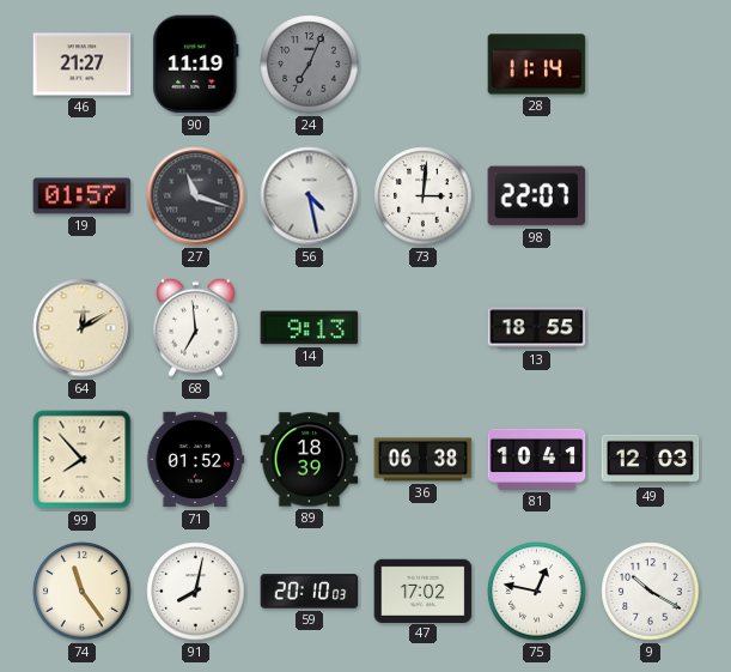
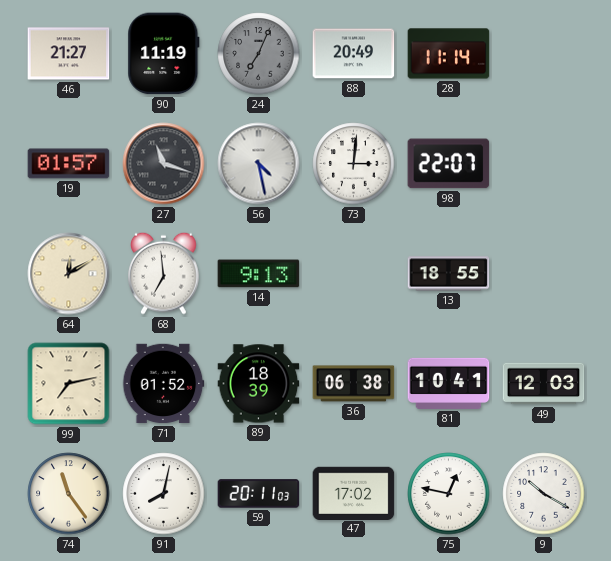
88: none -> 20:49 (354, 54)
99: 7:53 -> 7:13 (69, 384)
59: 20:10 -> 20:11 (259, 494)
